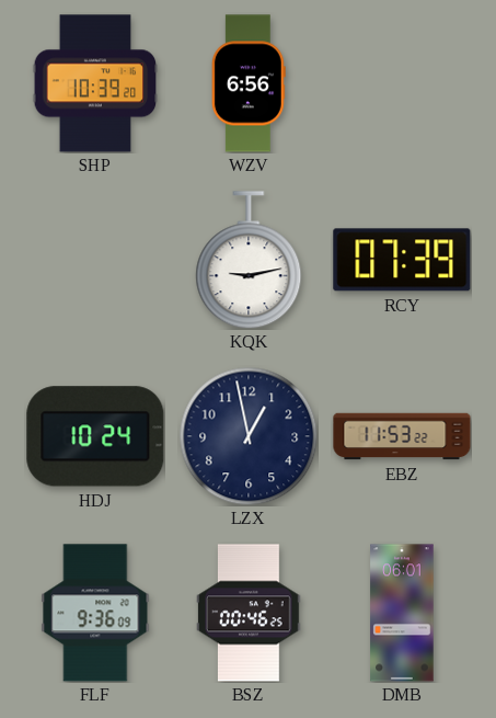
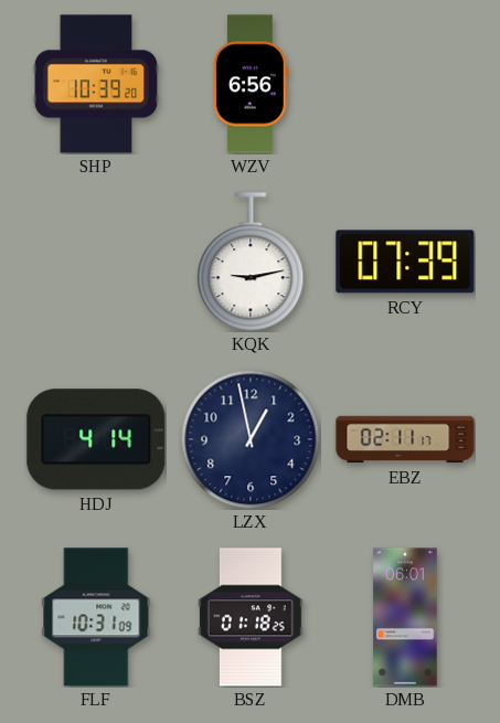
HDJ: 10:24 -> 4:14 (96, 439)
EBZ: 11:53 -> 02:11 (405, 439)
FLF: 9:36 -> 10:31 (96, 617)
BSZ: 00:46 -> 01:18 (251, 617)
